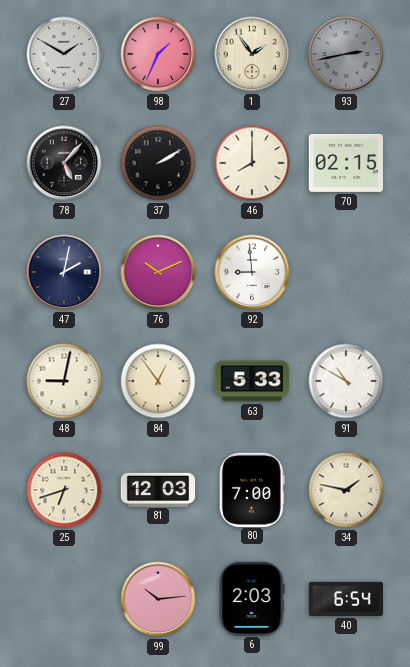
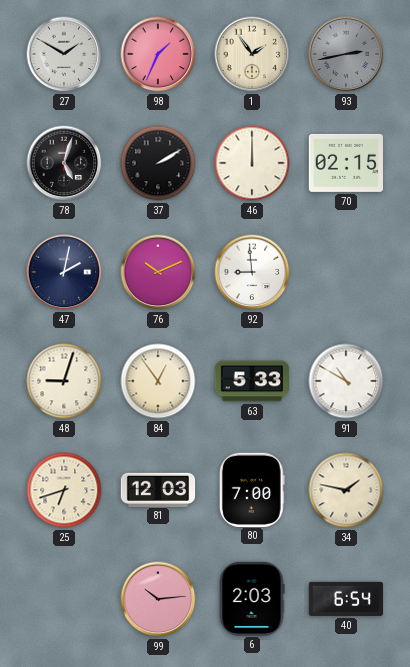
78: 5:07 -> 5:03 (64, 163)
46: 8:00 -> 12:00 (252, 163)
48: 9:02 -> 9:03 (64, 381)
